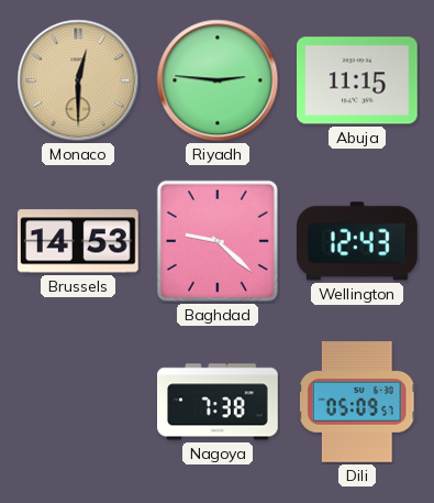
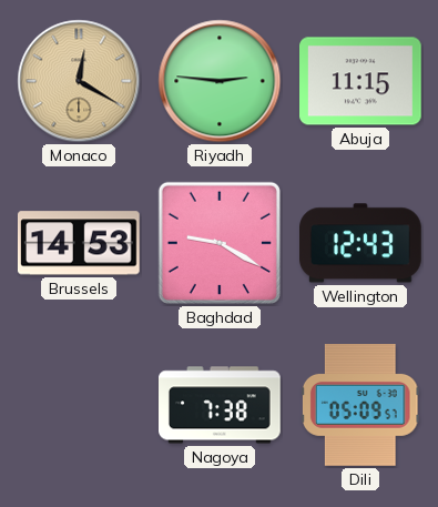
Monaco: 12:30 -> 12:20 (79, 81)
Baghdad: 9:22 -> 9:20 (220, 243)
